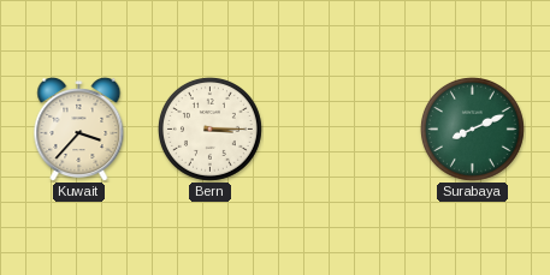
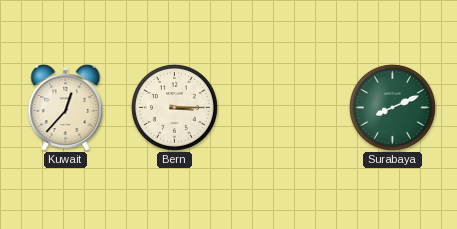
Kuwait: 3:37 -> 12:37 (66, 107)
